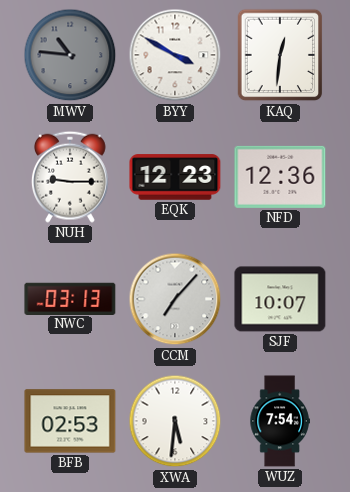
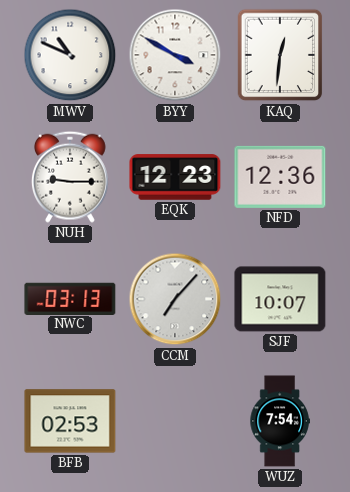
MWV: 10:46 -> 10:49 (70, 55)
MWV dial: grey -> white (70, 55)
XWA: 5:31 -> none (175, 421)
